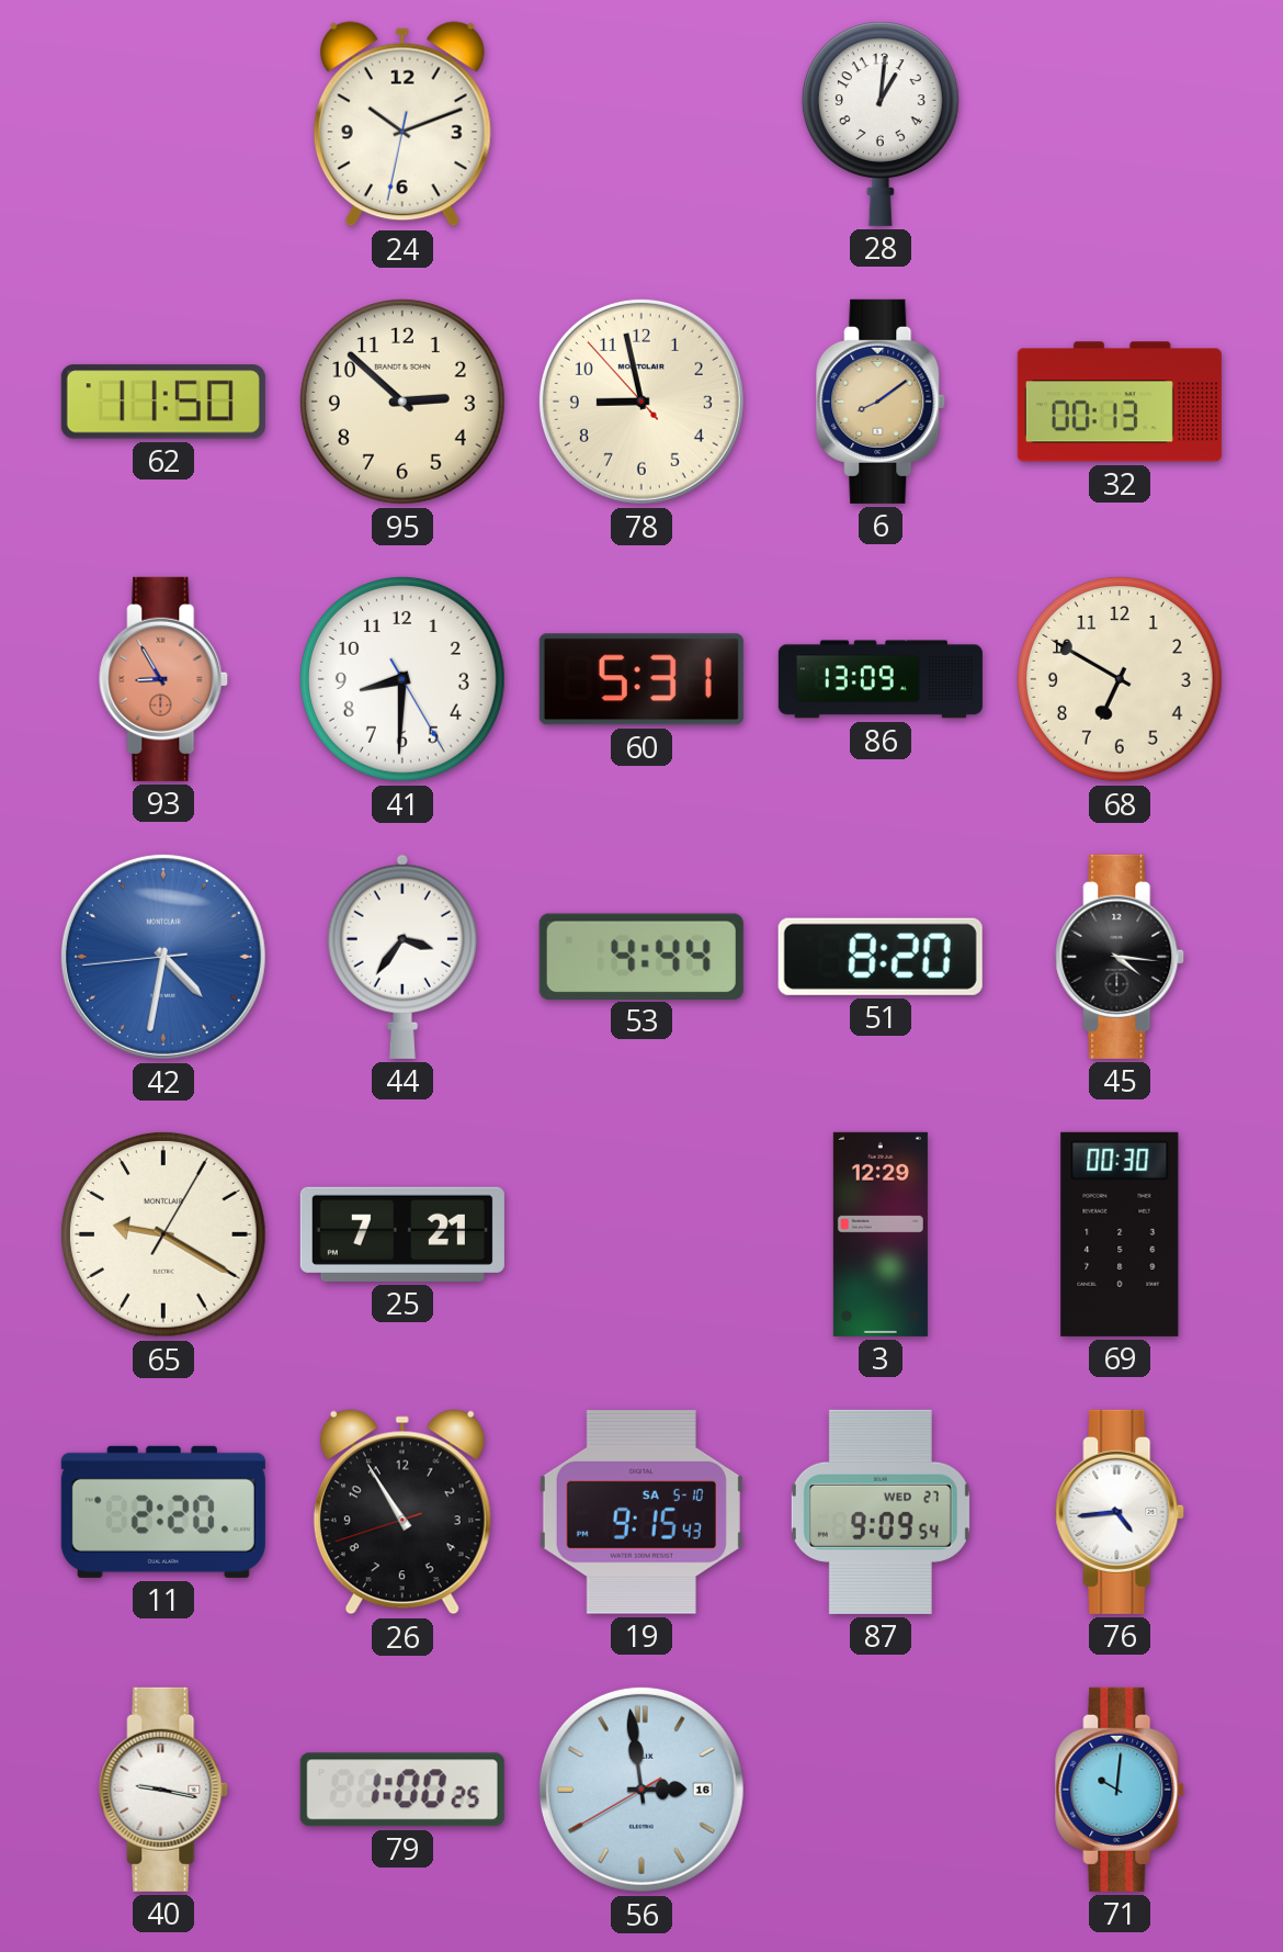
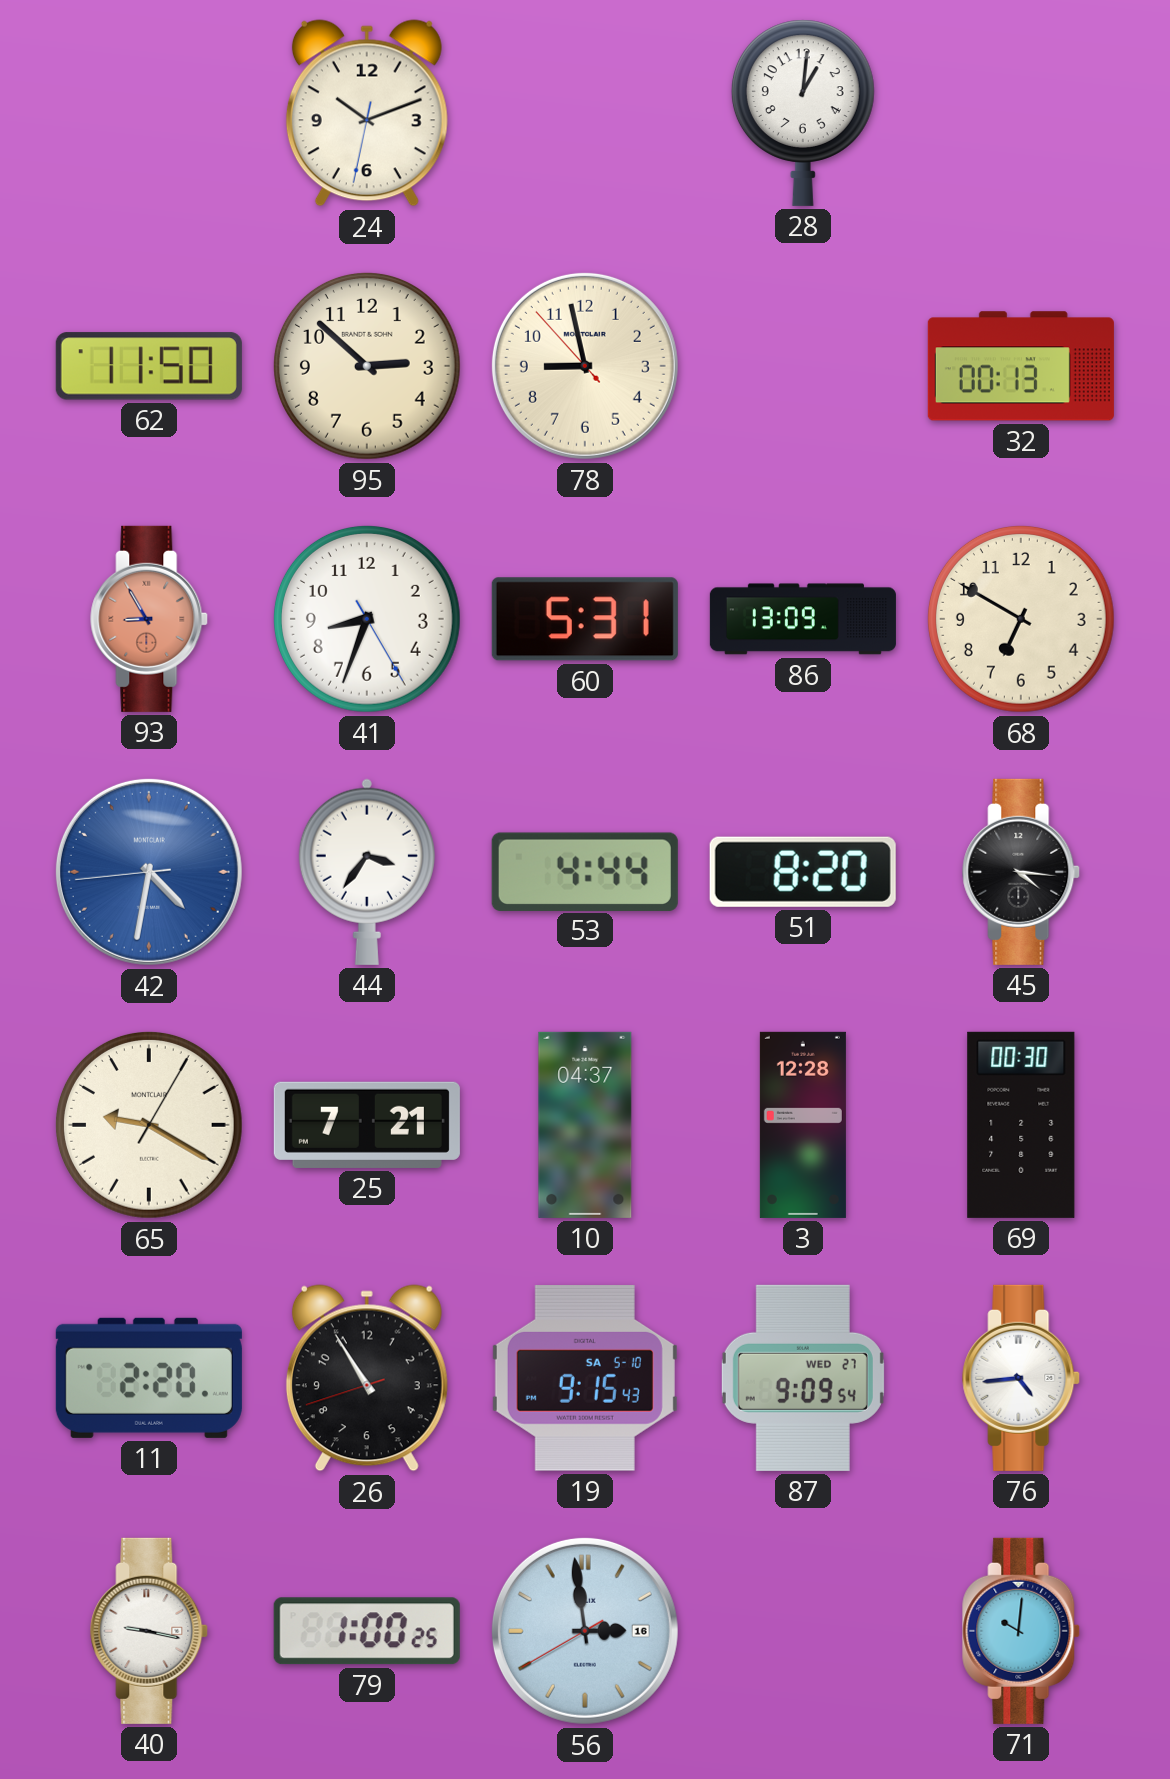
6: 8:09 -> none (882, 402)
41: 8:30 -> 8:33 (367, 619)
10: none -> 04:37 (585, 1125)
3: 12:29 -> 12:28 (803, 1125)
